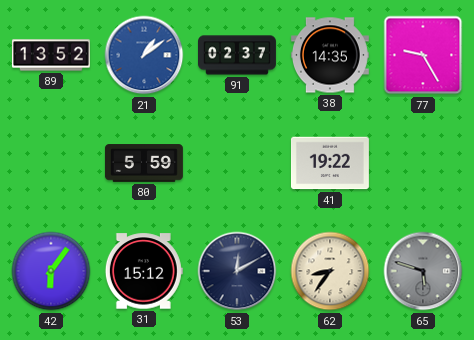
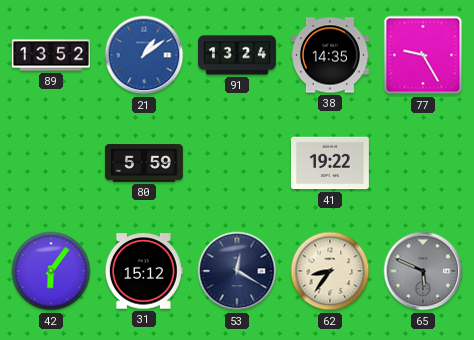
91: 02:37 -> 13:24 (238, 55)
53: 12:10 -> 12:20 (237, 271)
65: 5:48 -> 5:49 (423, 271)
